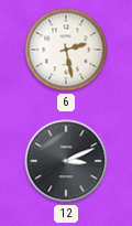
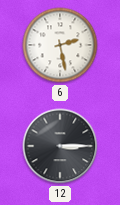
12: 3:11 -> 3:15 (60, 146)
